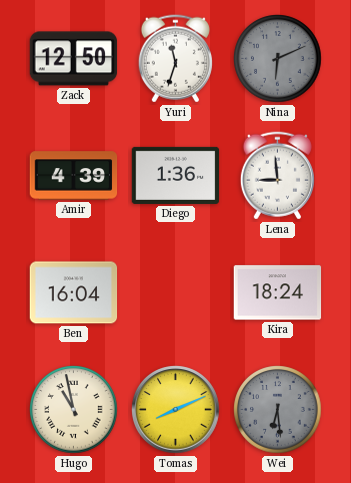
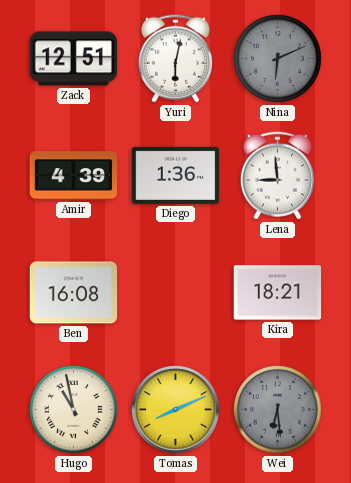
Zack: 12:50 -> 12:51 (74, 59)
Yuri: 11:33 -> 6:02 (175, 59)
Ben: 16:04 -> 16:08 (74, 293)
Kira: 18:24 -> 18:21 (278, 293)
